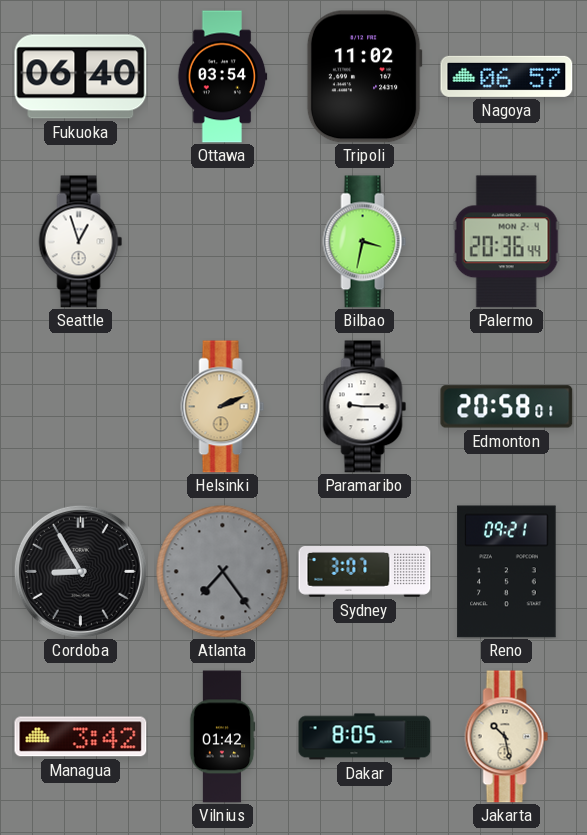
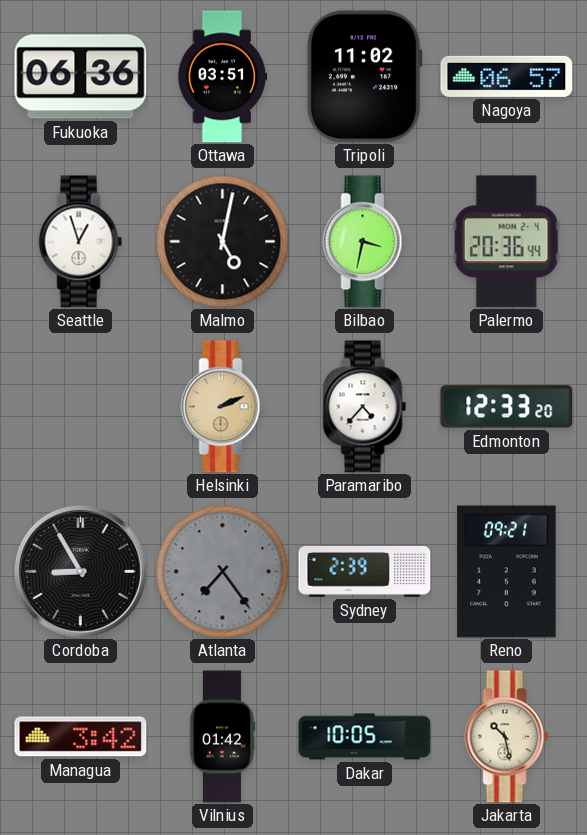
Fukuoka: 06:40 -> 06:36 (81, 77)
Ottawa: 03:54 -> 03:51 (222, 77)
Malmo: none -> 5:02 (223, 242)
Paramaribo: 9:15 -> 4:37 (365, 407)
Edmonton: 20:58 -> 12:33 (507, 407)
Sydney: 3:07 -> 2:39 (365, 572)
Dakar: 8:05 -> 10:05 (365, 737)
